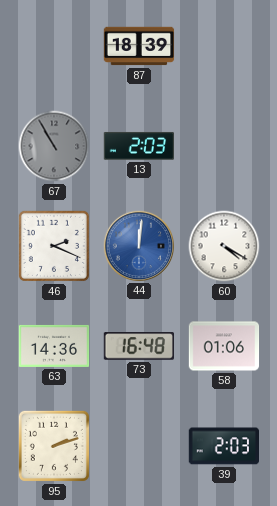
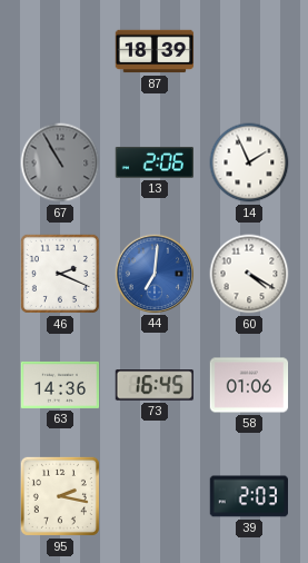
13: 2:03 -> 2:06 (153, 162)
14: none -> 1:56 (249, 162)
44: 12:01 -> 7:01 (153, 273)
73: 16:48 -> 16:45 (153, 385)
95: 2:12 -> 2:17 (60, 496)
